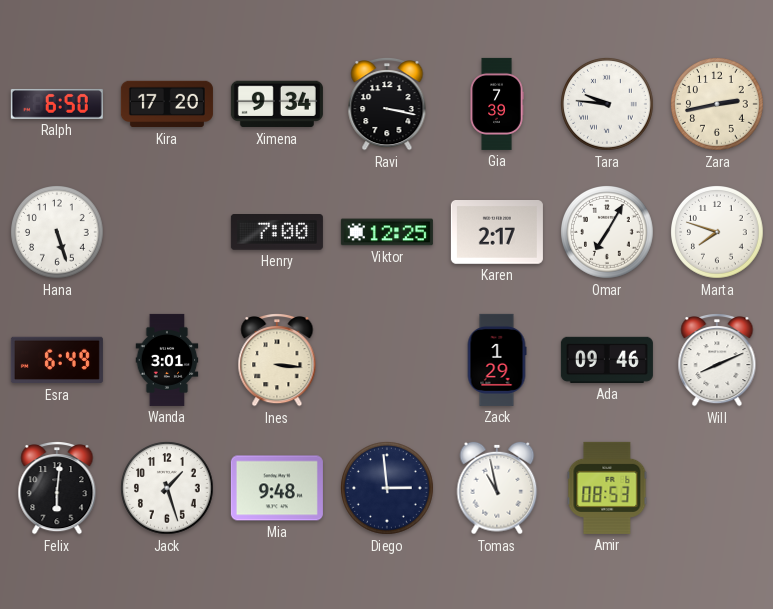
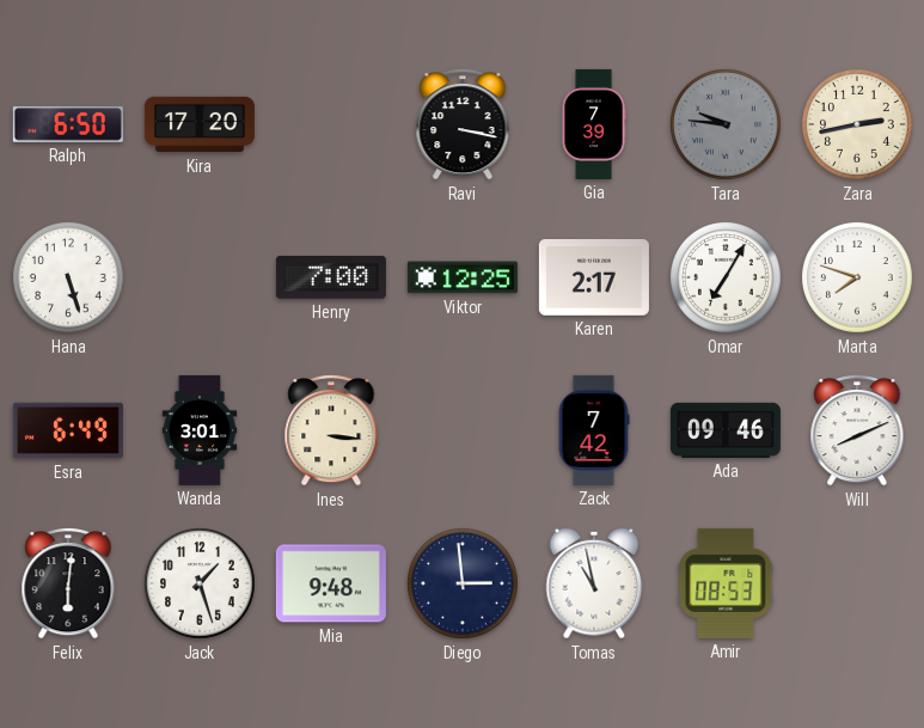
Ximena: 9:34 -> none (277, 104)
Tara dial: white -> grey (727, 126)
Zack: 1:29 -> 7:42 (594, 430)
